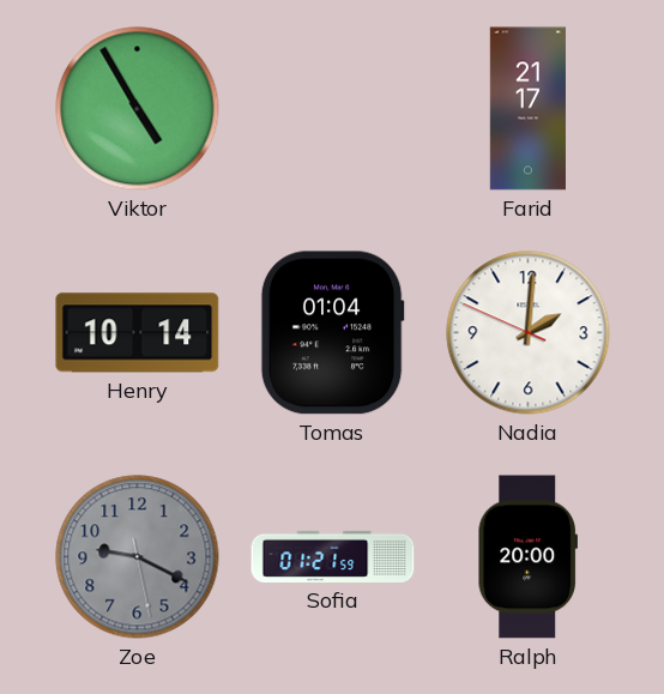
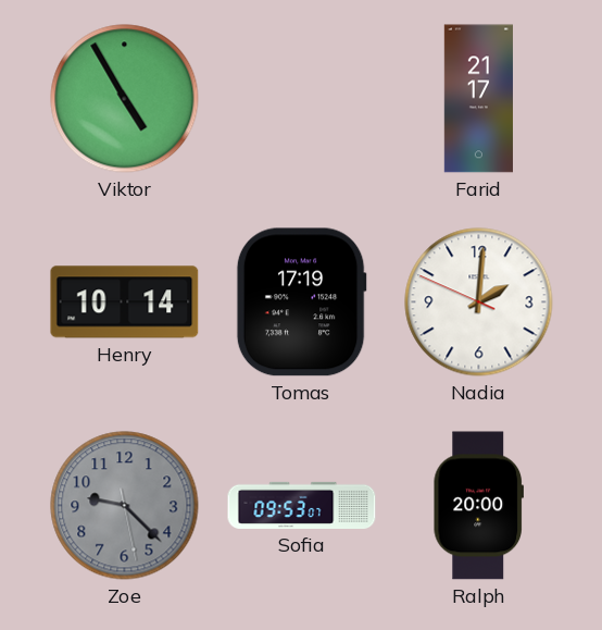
Tomas: 01:04 -> 17:19 (301, 302)
Zoe: 9:19 -> 9:22 (125, 506)
Sofia: 01:21 -> 09:53 (302, 505)
